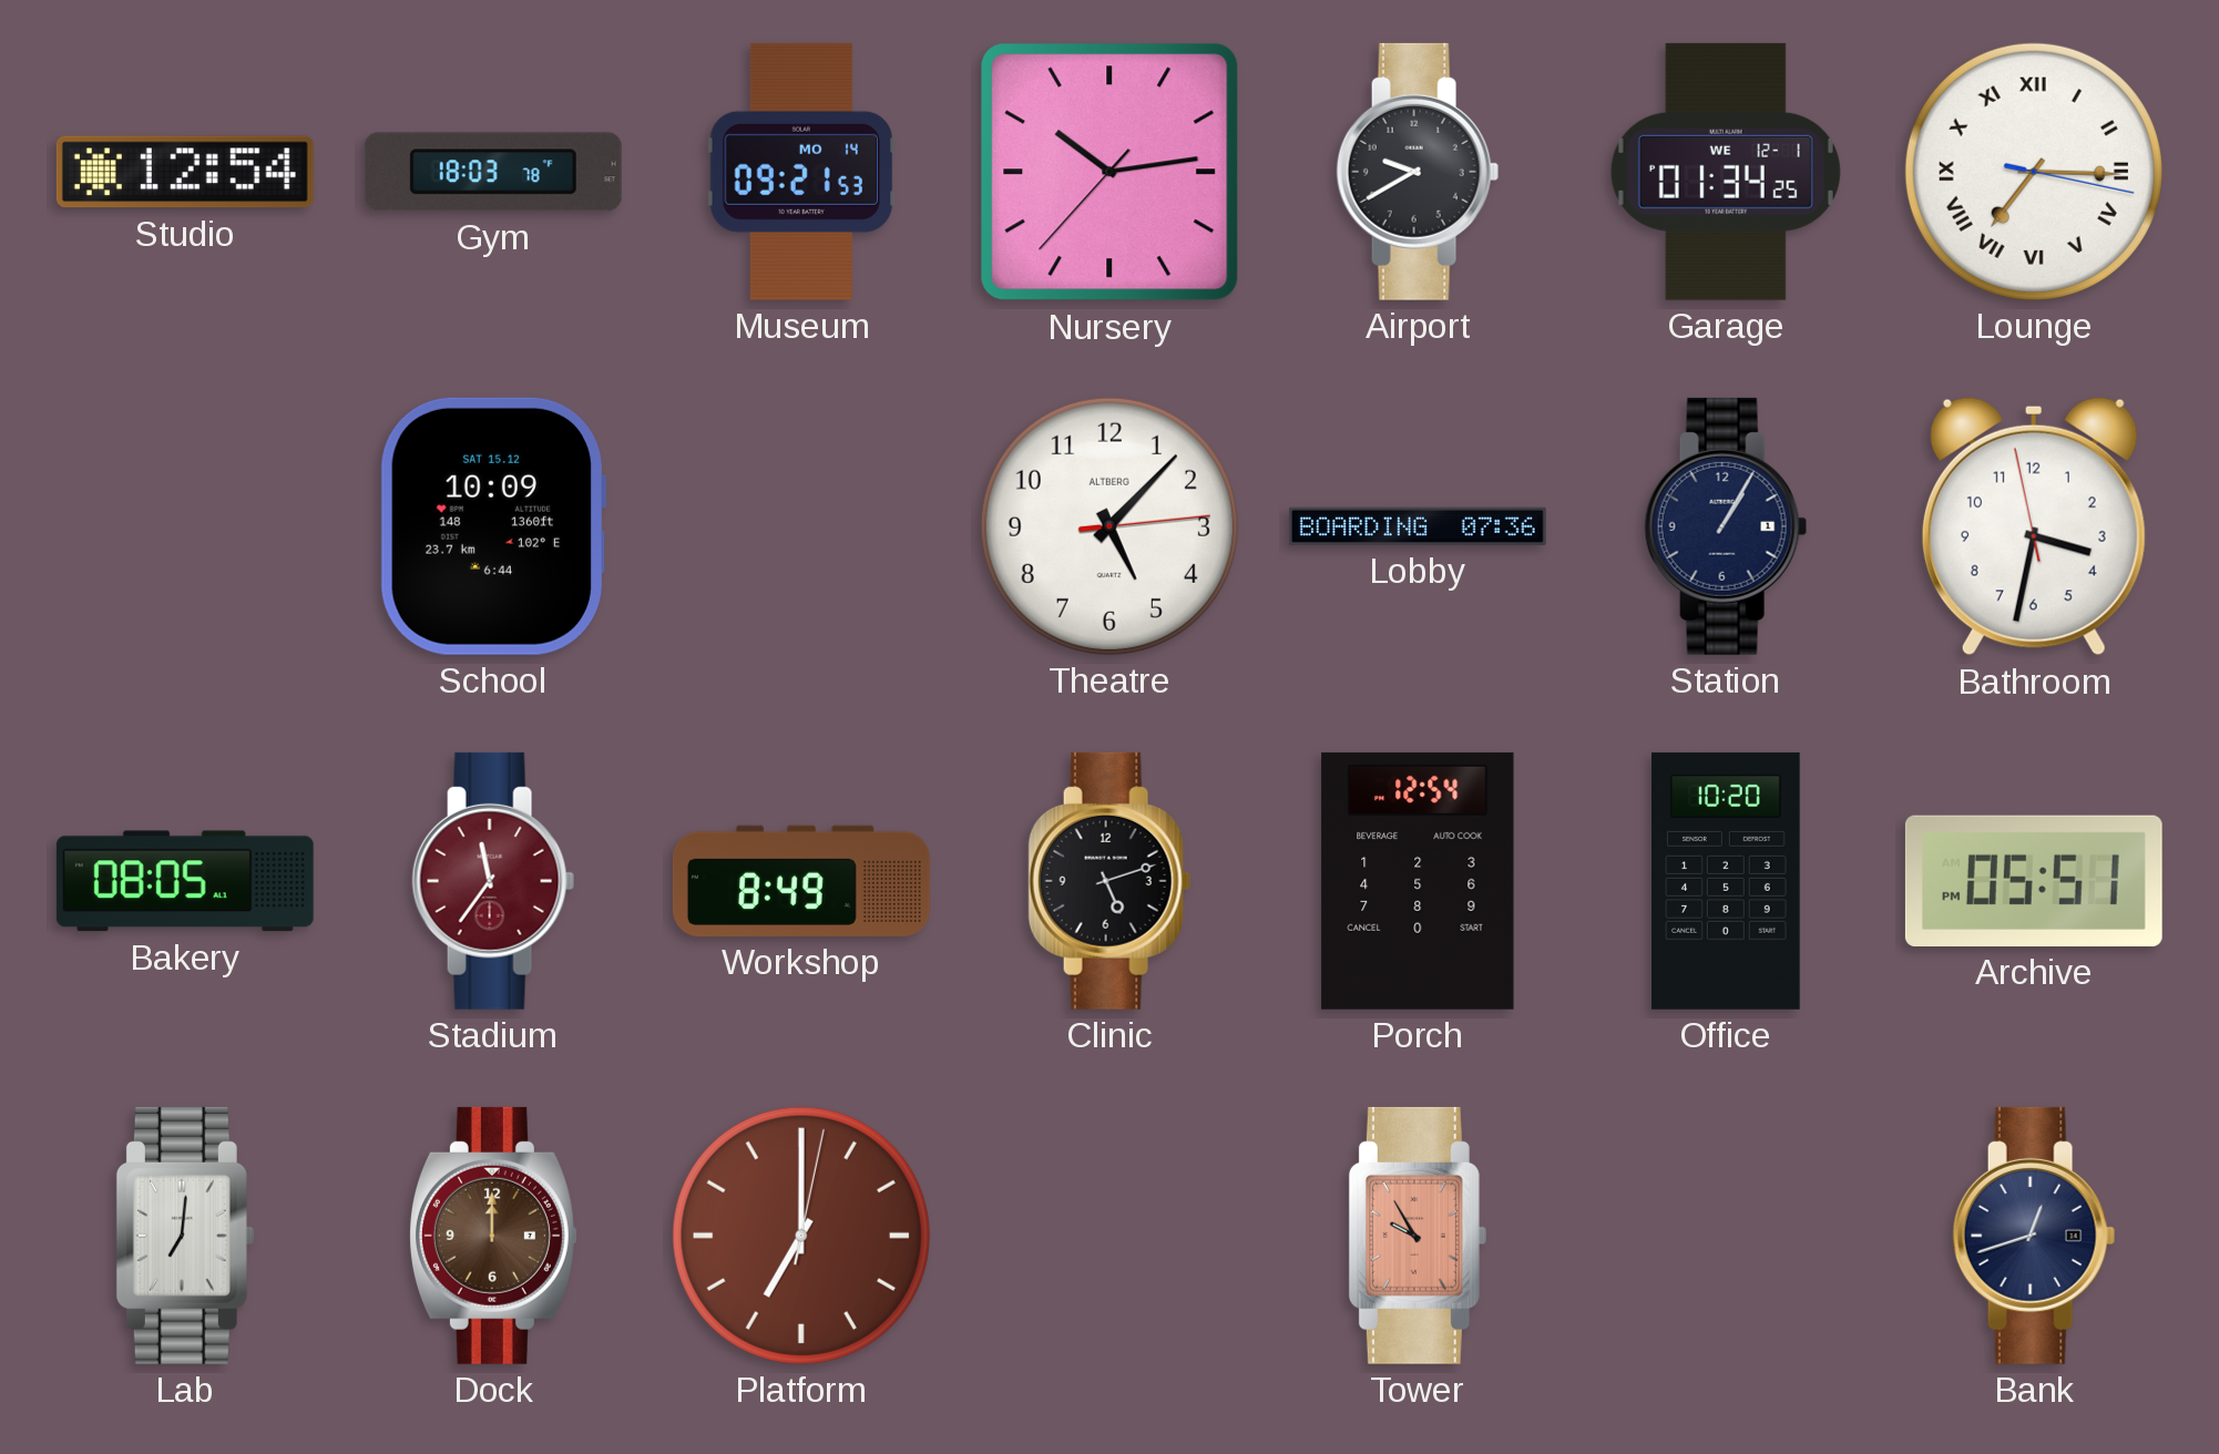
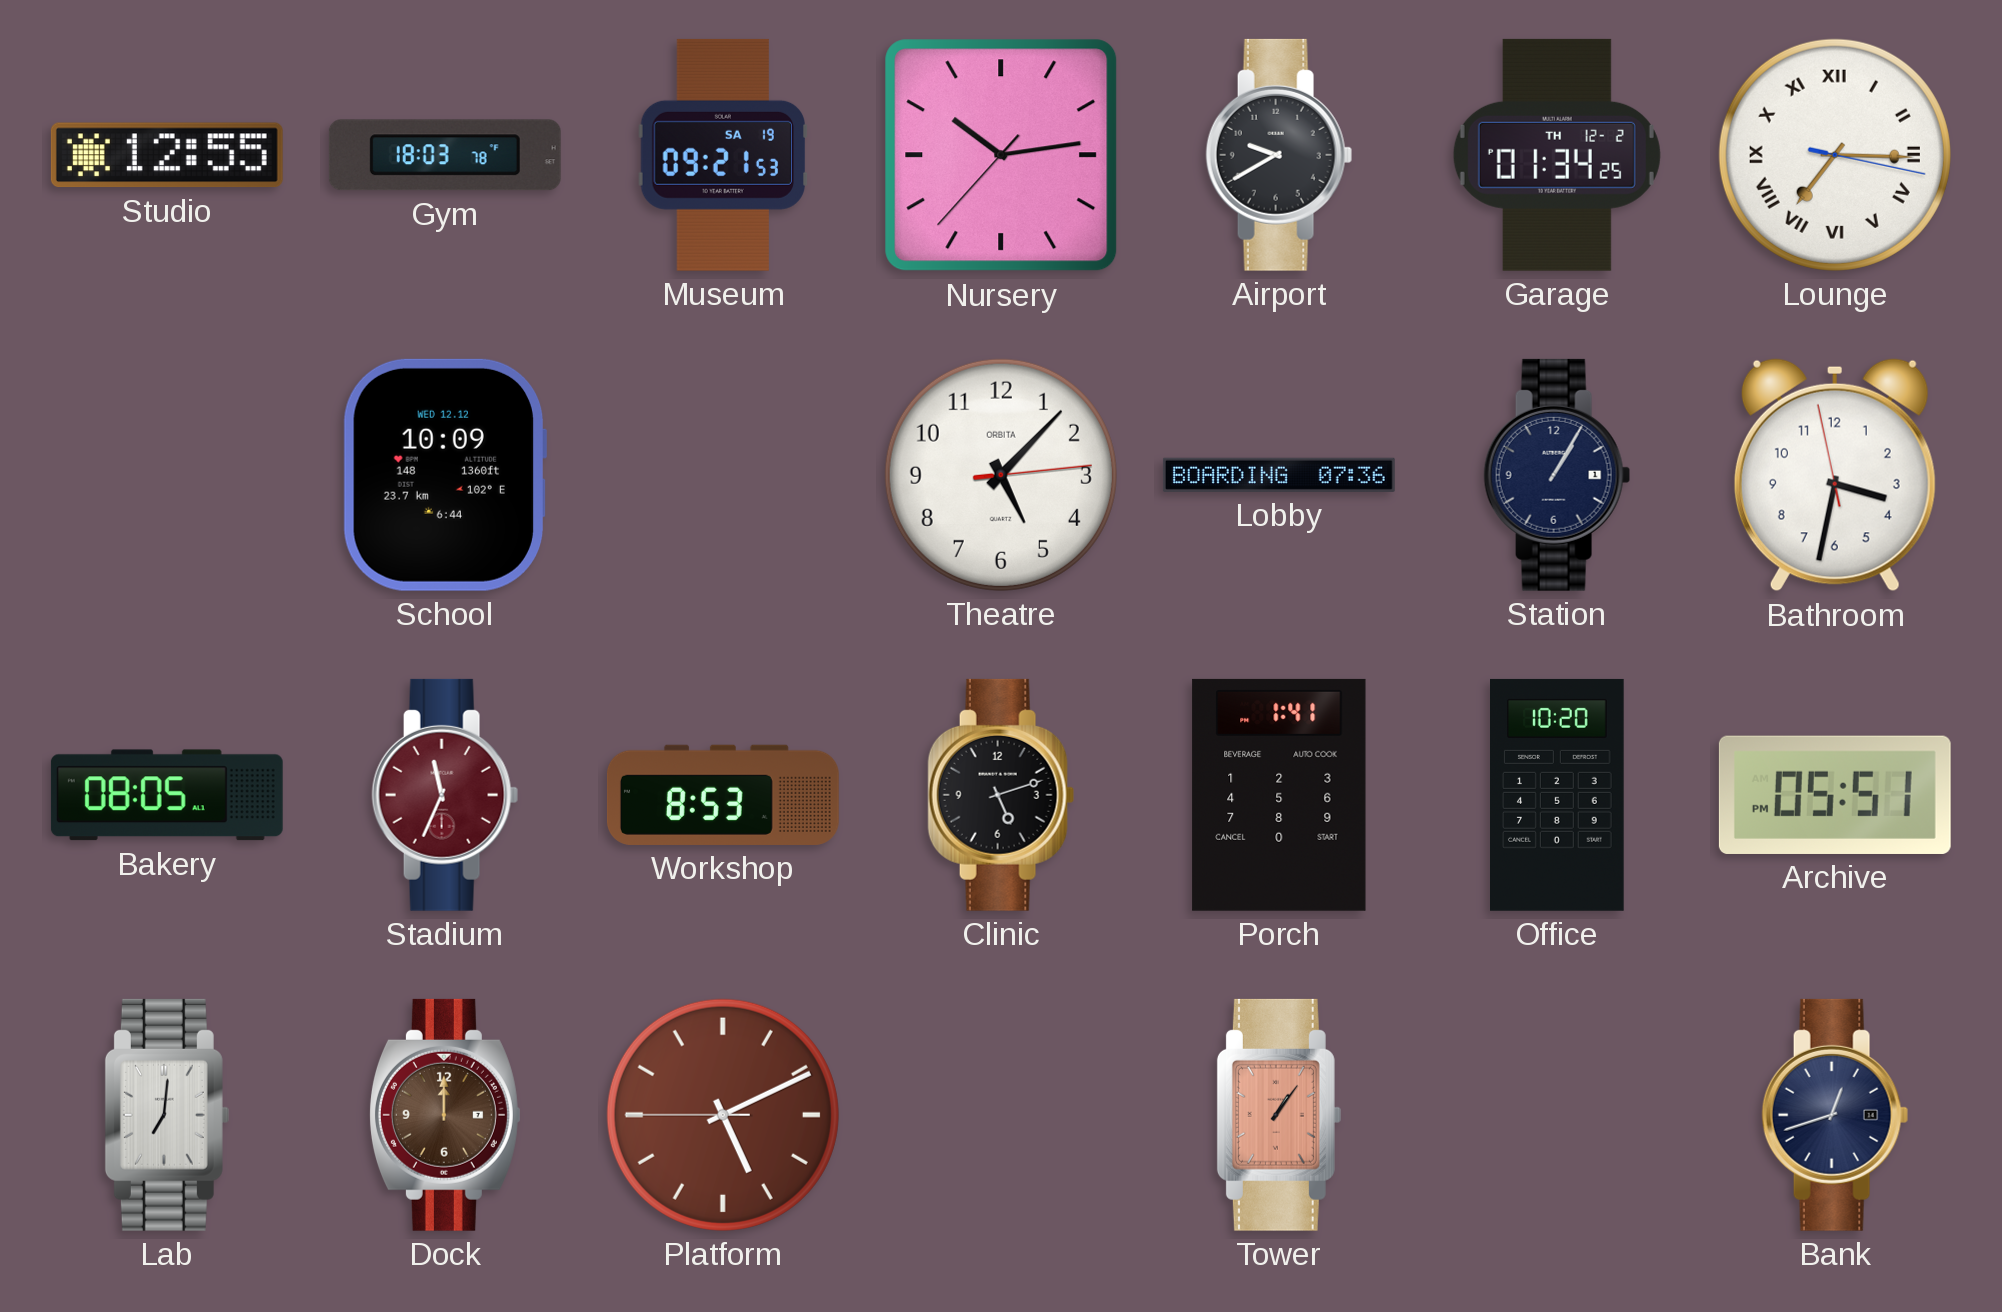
Studio: 12:54 -> 12:55 (167, 155)
Museum date: MO 14 -> SA 19 (722, 155)
Garage date: WE 12-1 -> TH 12-2 (1557, 155)
School date: SAT 15.12 -> WED 12.12 (445, 475)
Theatre brand: ALTBERG -> ORBITA (1001, 475)
Stadium: 11:36 -> 11:34 (445, 795)
Workshop: 8:49 -> 8:53 (723, 795)
Porch: 12:54 -> 1:41 (1279, 795)
Platform: 7:00 -> 5:10 (723, 1115)
Tower: 9:55 -> 1:06 (1279, 1115)
